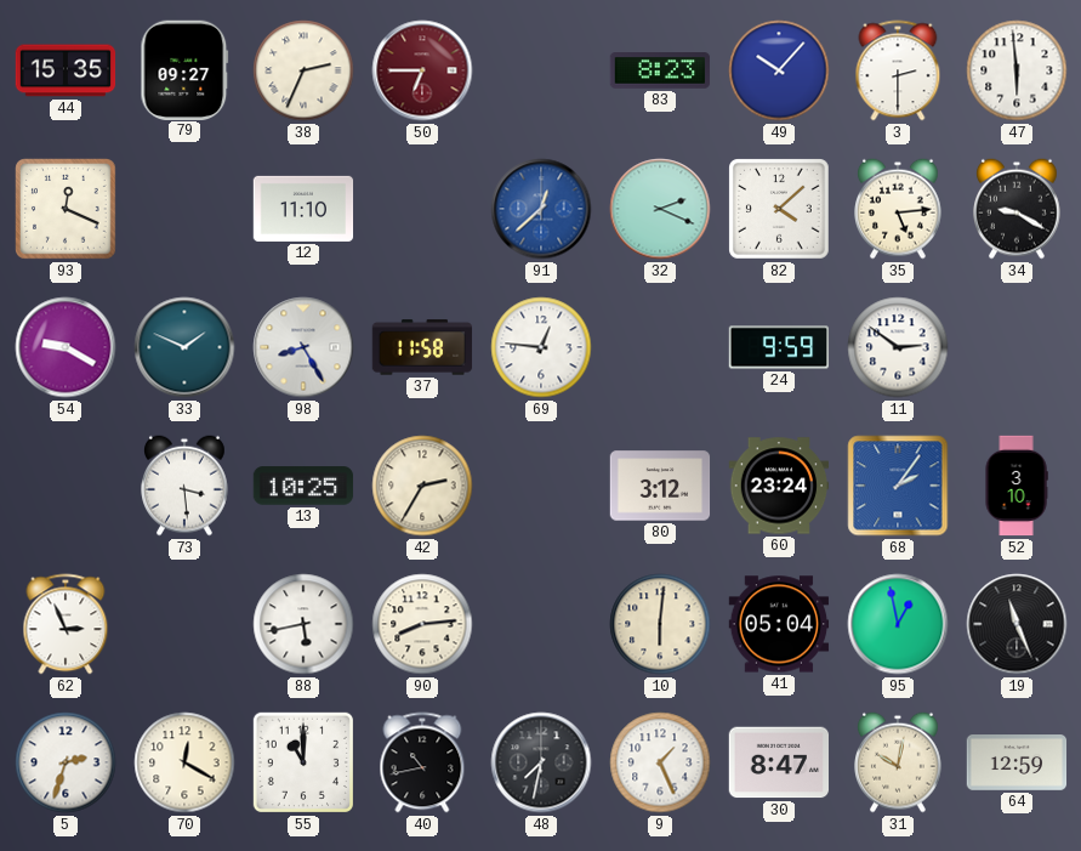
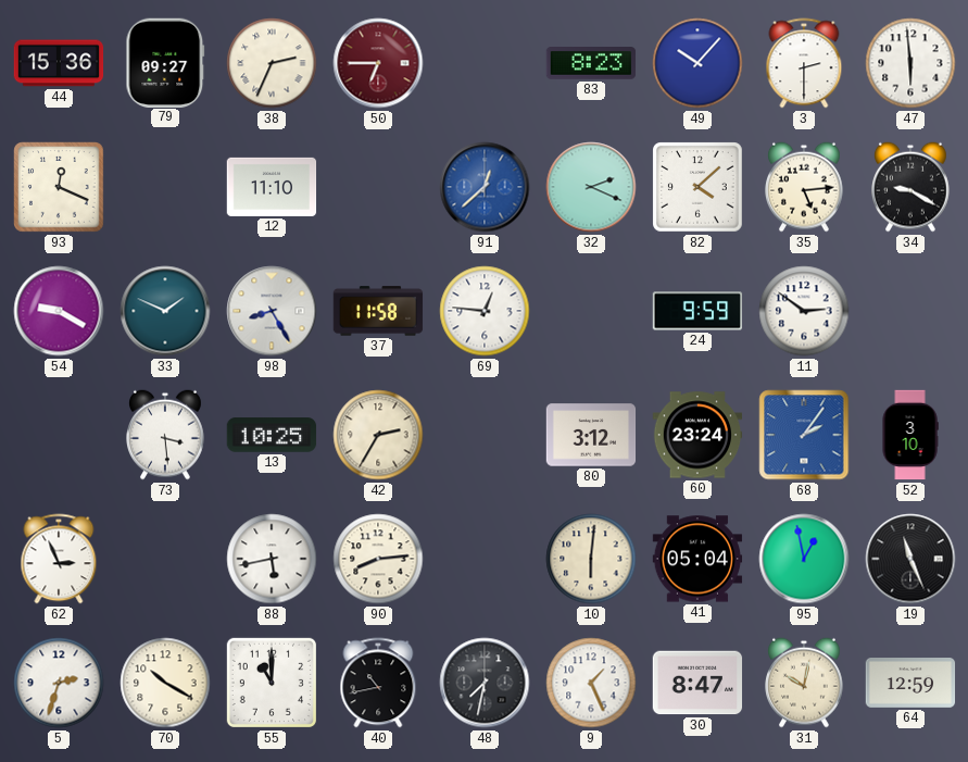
44: 15:35 -> 15:36 (59, 63)
70: 12:20 -> 10:20 (165, 683)
